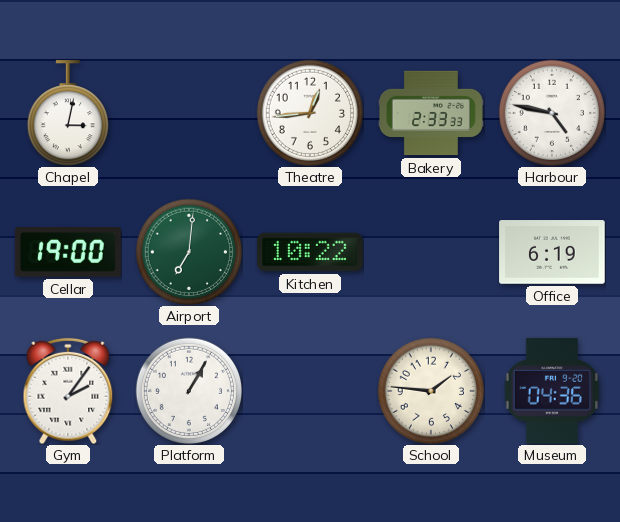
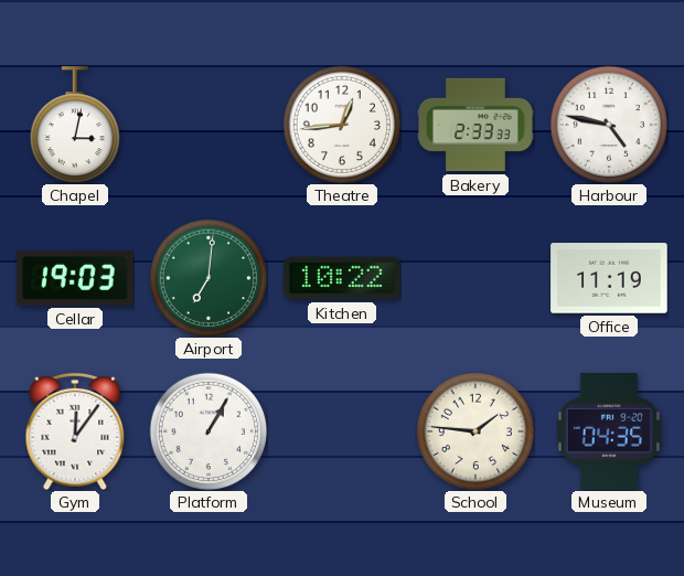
Cellar: 19:00 -> 19:03 (75, 278)
Office: 6:19 -> 11:19 (609, 278)
Gym: 2:06 -> 12:06 (75, 431)
Museum: 04:36 -> 04:35 (609, 431)
